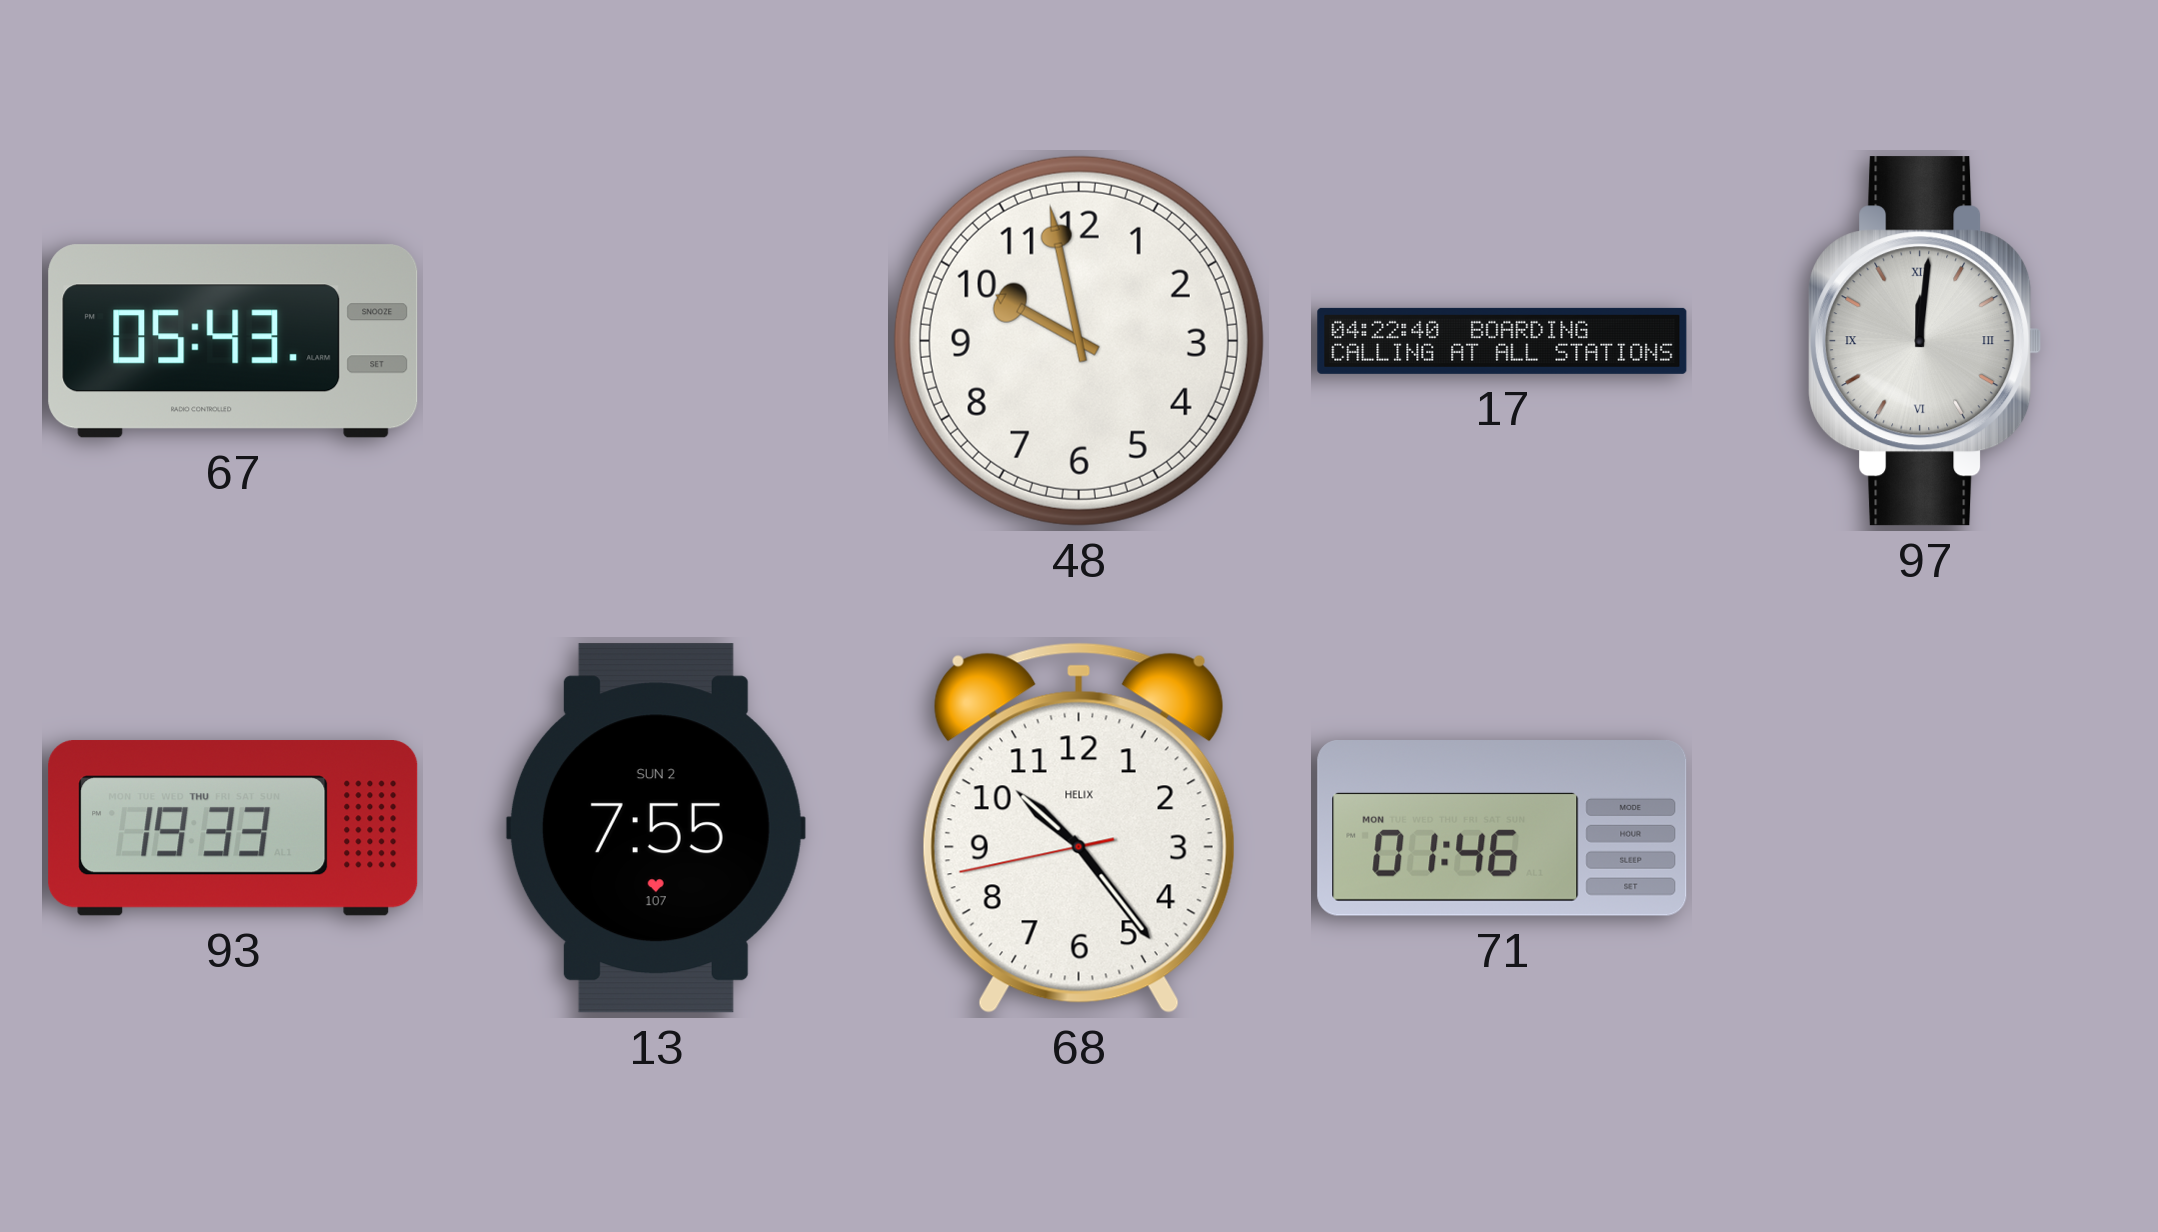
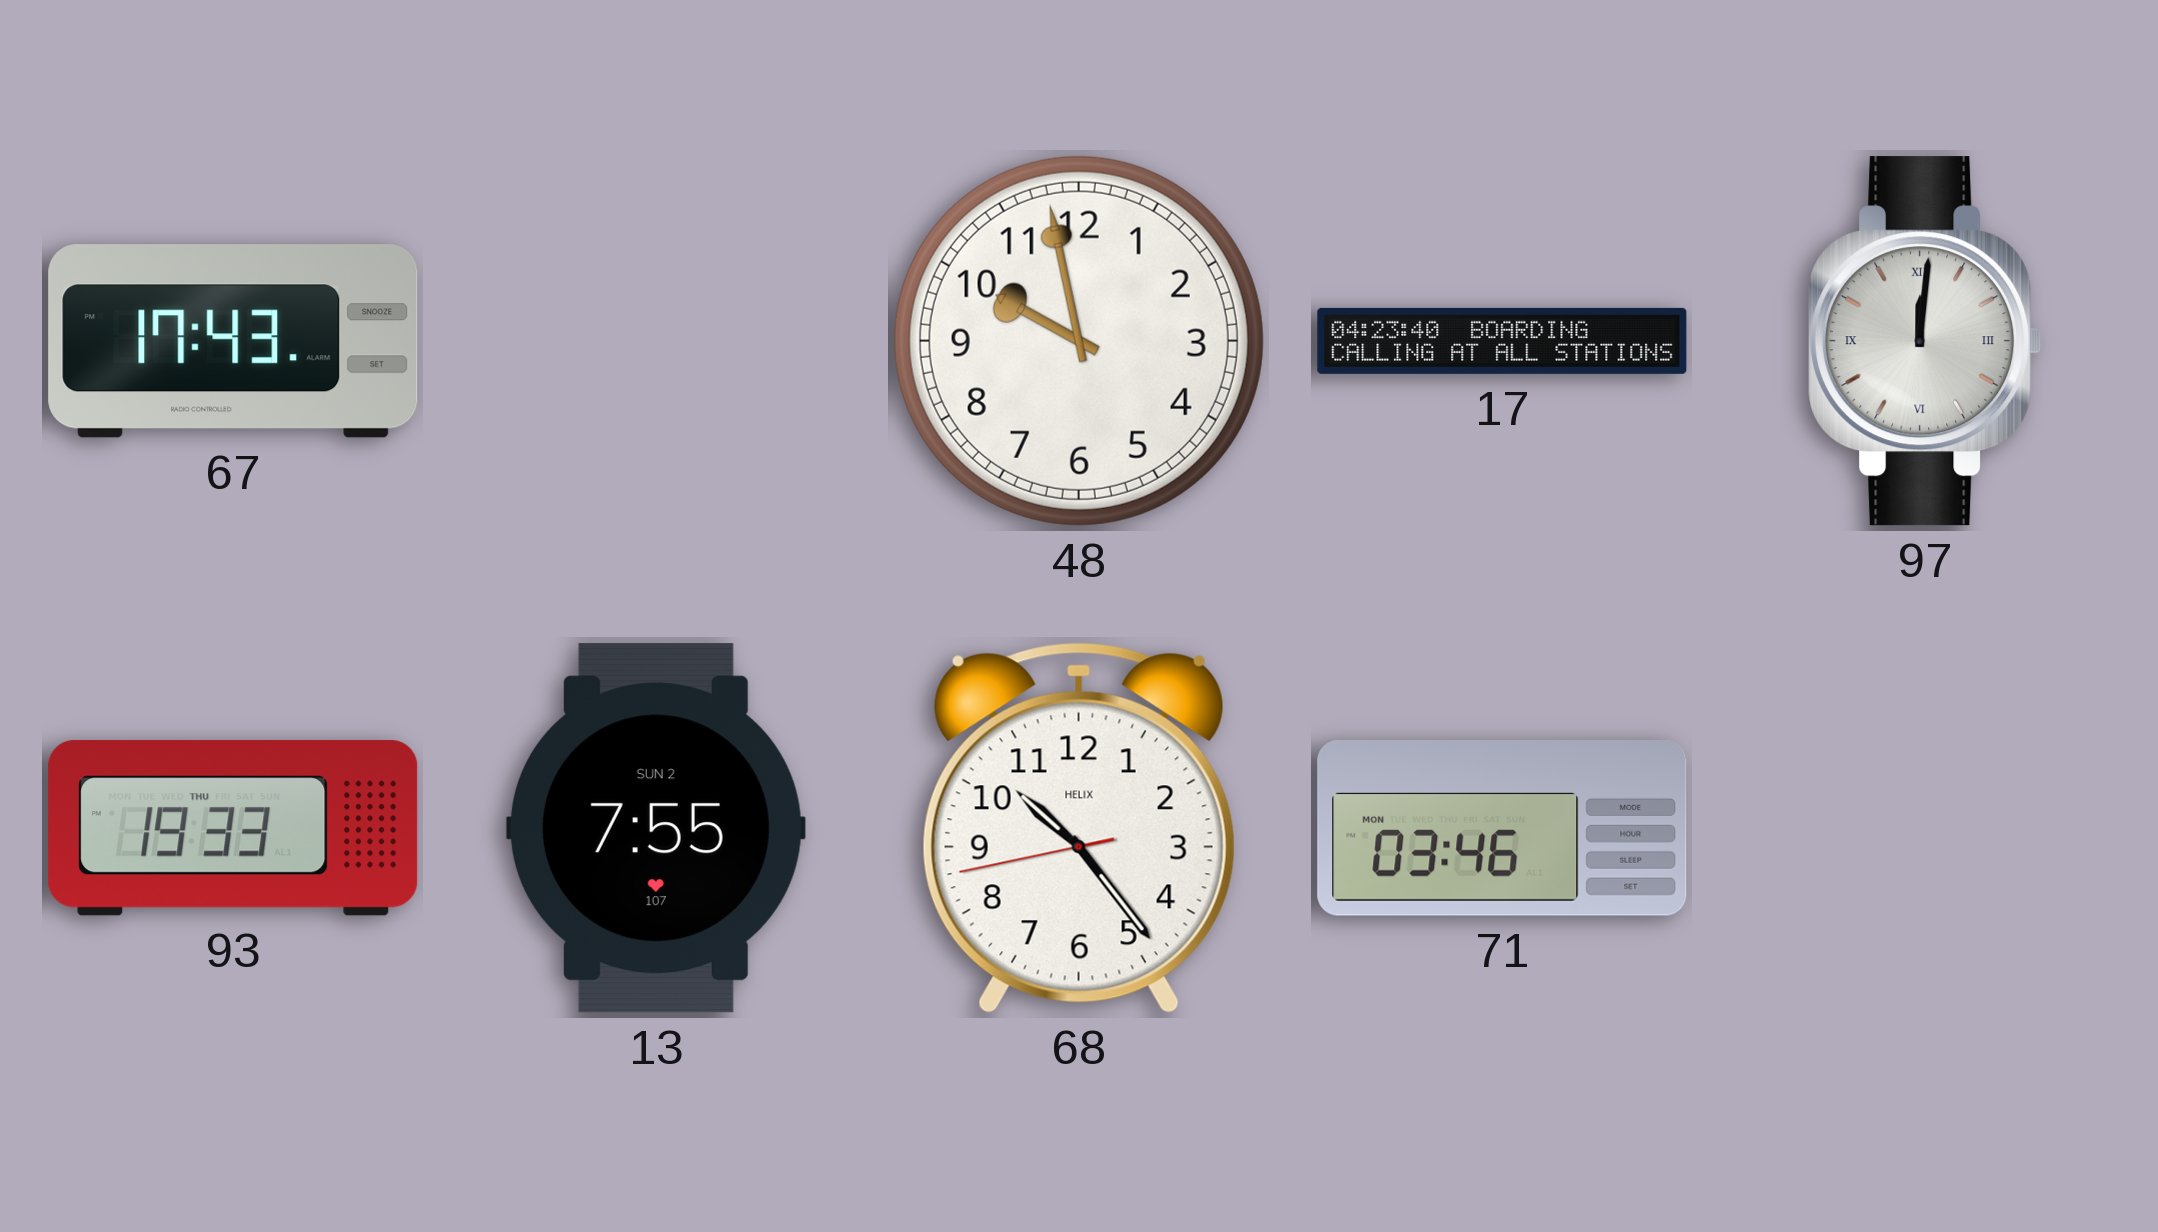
67: 05:43 -> 17:43 (233, 341)
17: 04:22 -> 04:23 (1502, 341)
71: 01:46 -> 03:46 (1502, 829)
